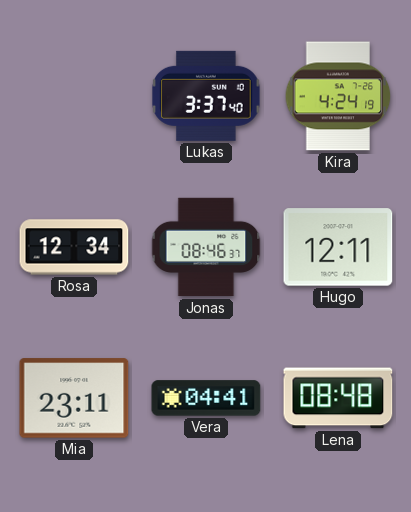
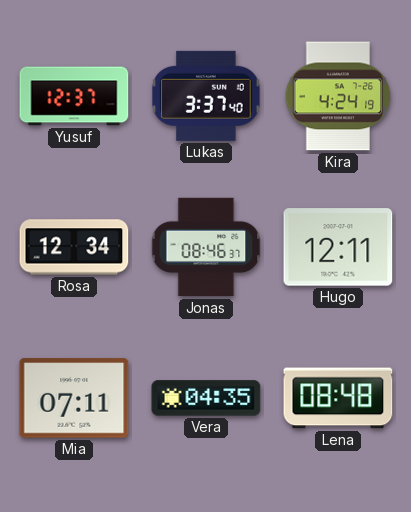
Yusuf: none -> 12:37 (74, 96)
Mia: 23:11 -> 07:11 (74, 398)
Vera: 04:41 -> 04:35 (206, 398)
